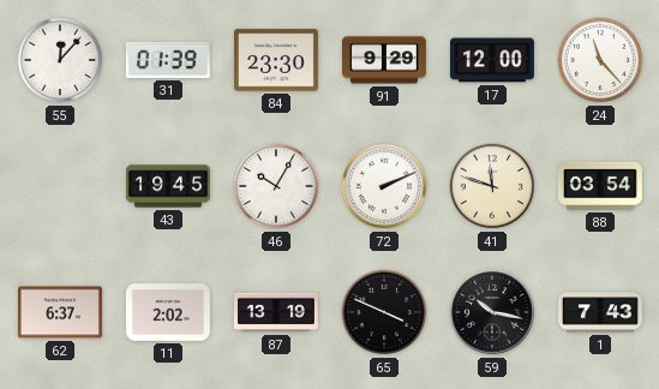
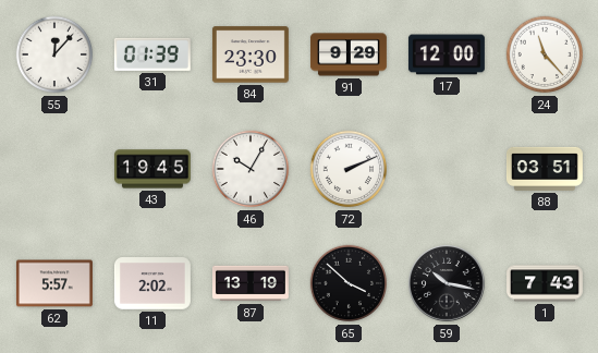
41: 11:48 -> none (492, 186)
88: 03:54 -> 03:51 (545, 169)
62: 6:37 -> 5:57 (54, 283)
65: 3:49 -> 3:52 (349, 283)
